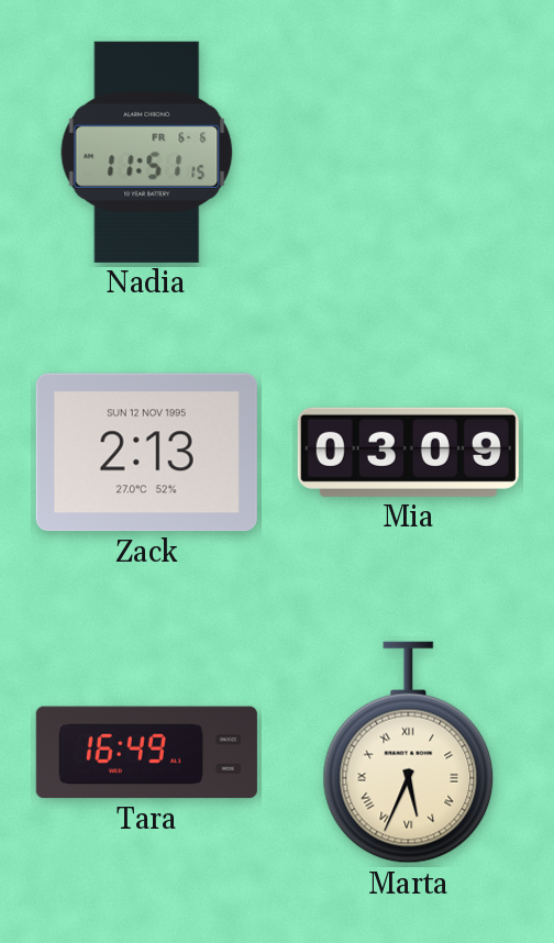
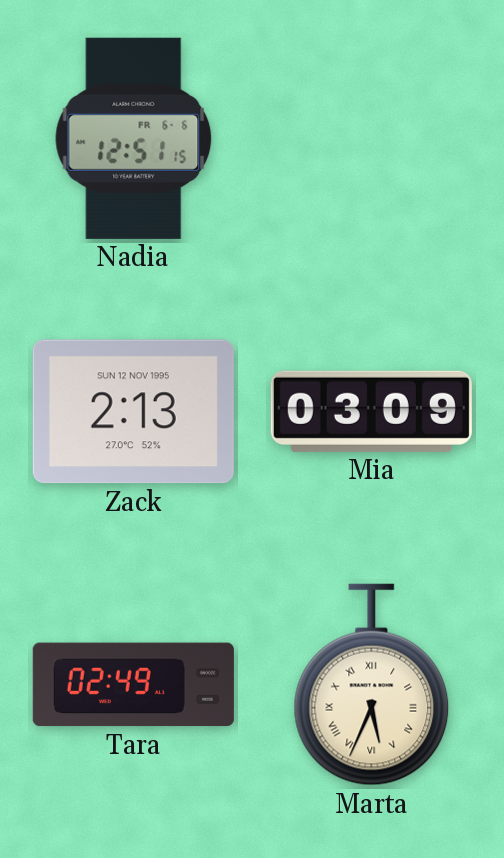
Nadia: 11:51 -> 12:51 (134, 138)
Tara: 16:49 -> 02:49 (133, 685)
